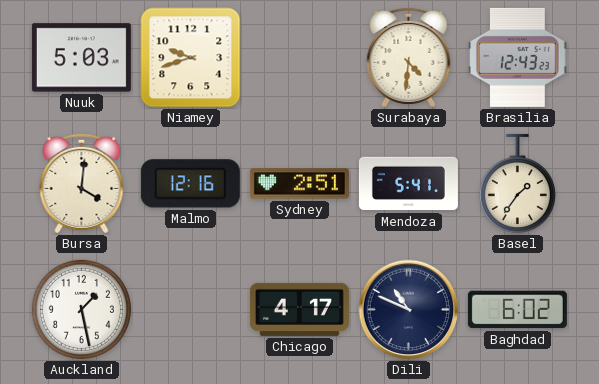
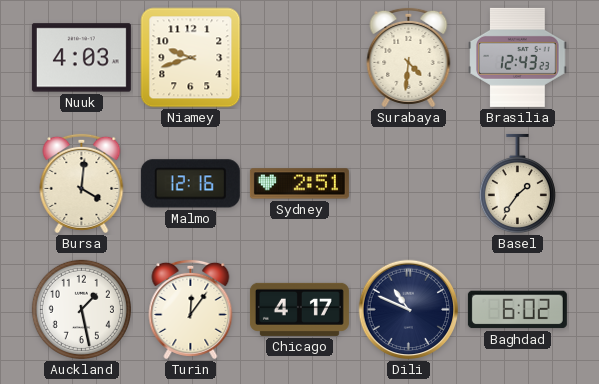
Nuuk: 5:03 -> 4:03 (81, 58)
Mendoza: 5:41 -> none (408, 184)
Turin: none -> 12:06 (191, 309)
